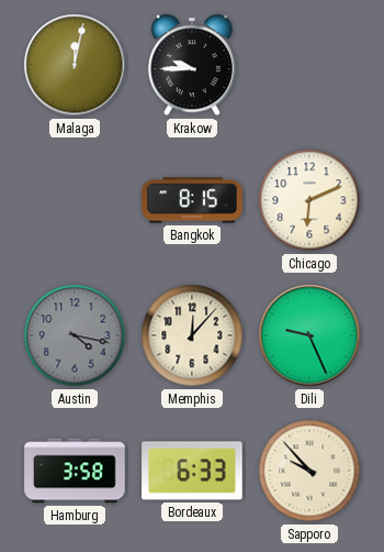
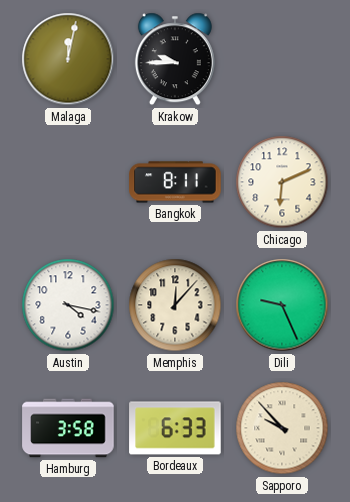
Bangkok: 8:15 -> 8:11 (175, 182)
Austin dial: grey -> white (68, 305)
